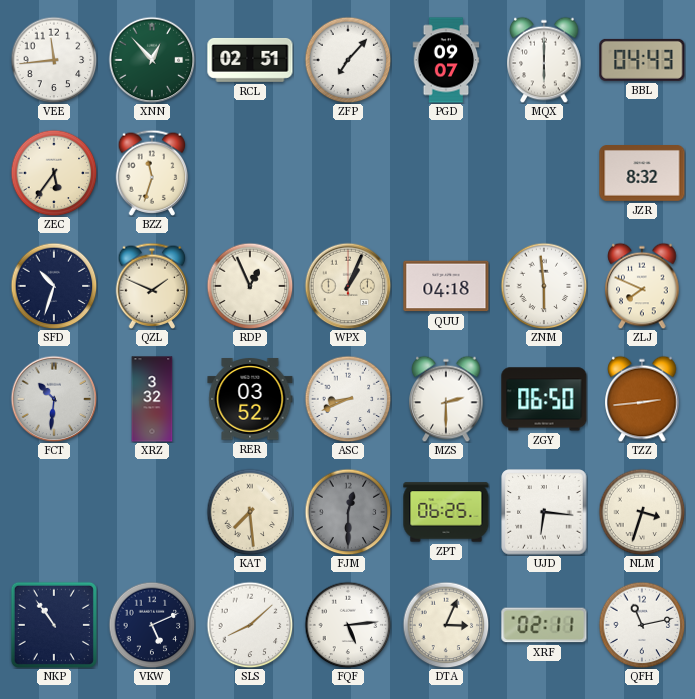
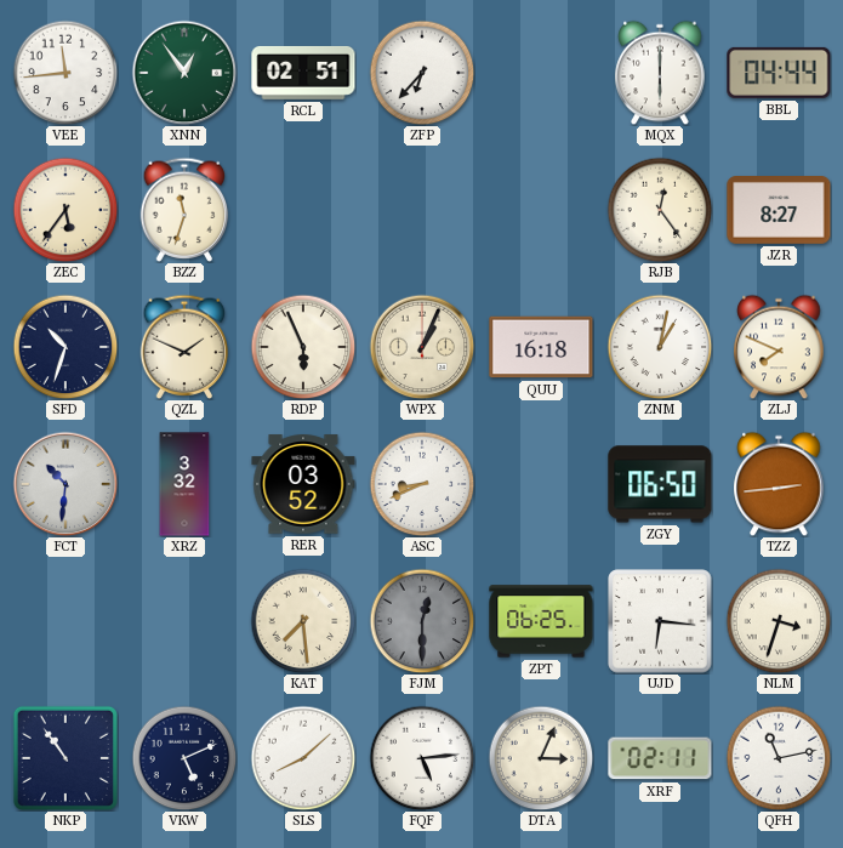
XNN: 12:53 -> 12:54 (184, 73)
ZFP: 7:07 -> 6:37 (422, 73)
PGD: 09:07 -> none (446, 60)
BBL: 04:43 -> 04:44 (779, 73)
RJB: none -> 12:24 (660, 210)
JZR: 8:32 -> 8:27 (779, 211)
RDP: 12:56 -> 5:56 (303, 347)
QUU: 04:18 -> 16:18 (541, 347)
ZNM: 5:59 -> 1:02 (660, 347)
MZS: 2:30 -> none (446, 399)
